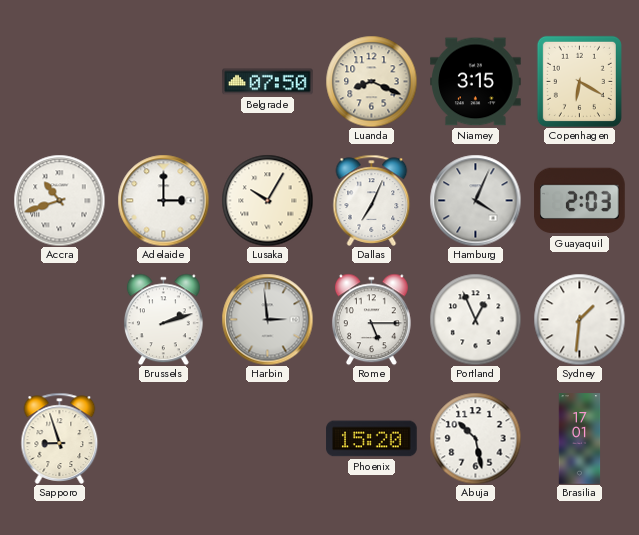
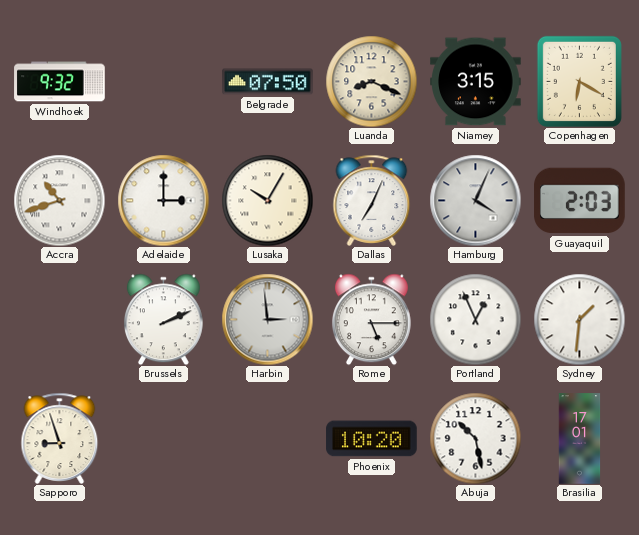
Windhoek: none -> 9:32 (60, 82)
Brussels: 2:12 -> 2:11 (163, 319)
Phoenix: 15:20 -> 10:20 (372, 439)
